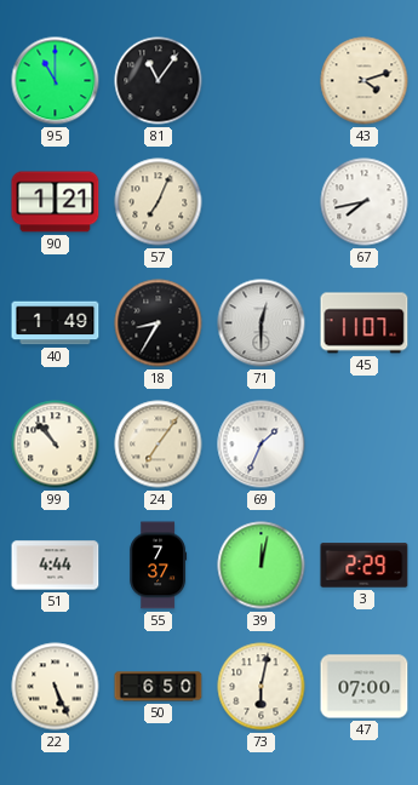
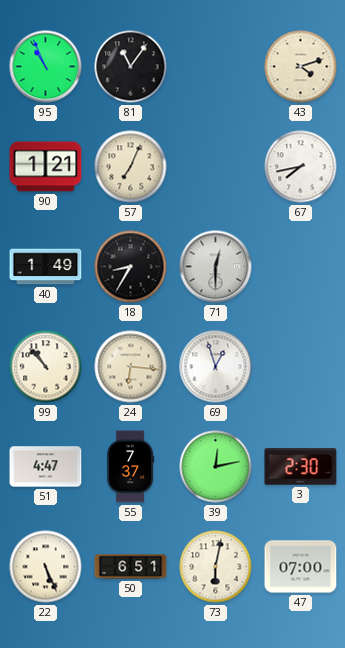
95: 11:00 -> 10:56 (46, 67)
45: 11:07 -> none (365, 323)
24: 7:06 -> 6:16 (131, 367)
69: 1:34 -> 12:57 (216, 367)
51: 4:44 -> 4:47 (46, 467)
39: 12:02 -> 12:13 (216, 467)
3: 2:29 -> 2:30 (301, 467)
50: 6:50 -> 6:51 (131, 567)
